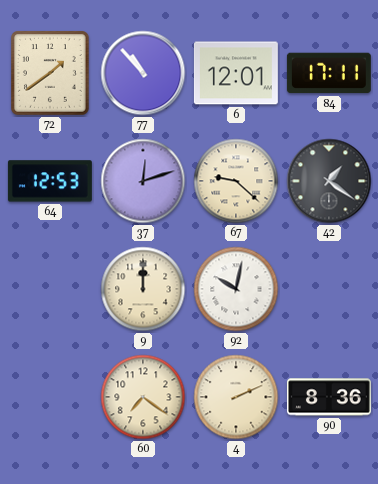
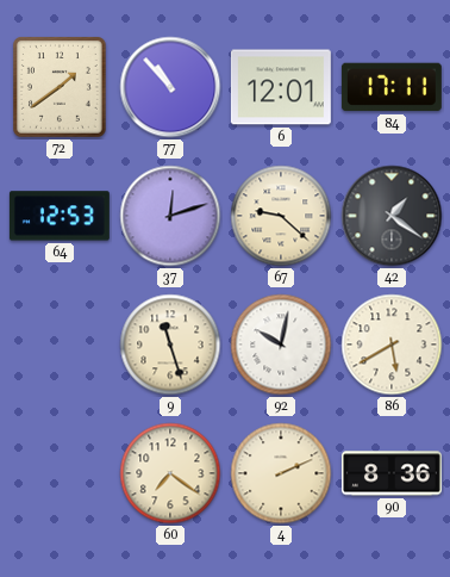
9: 12:00 -> 11:27 (170, 345)
86: none -> 5:40 (392, 345)
